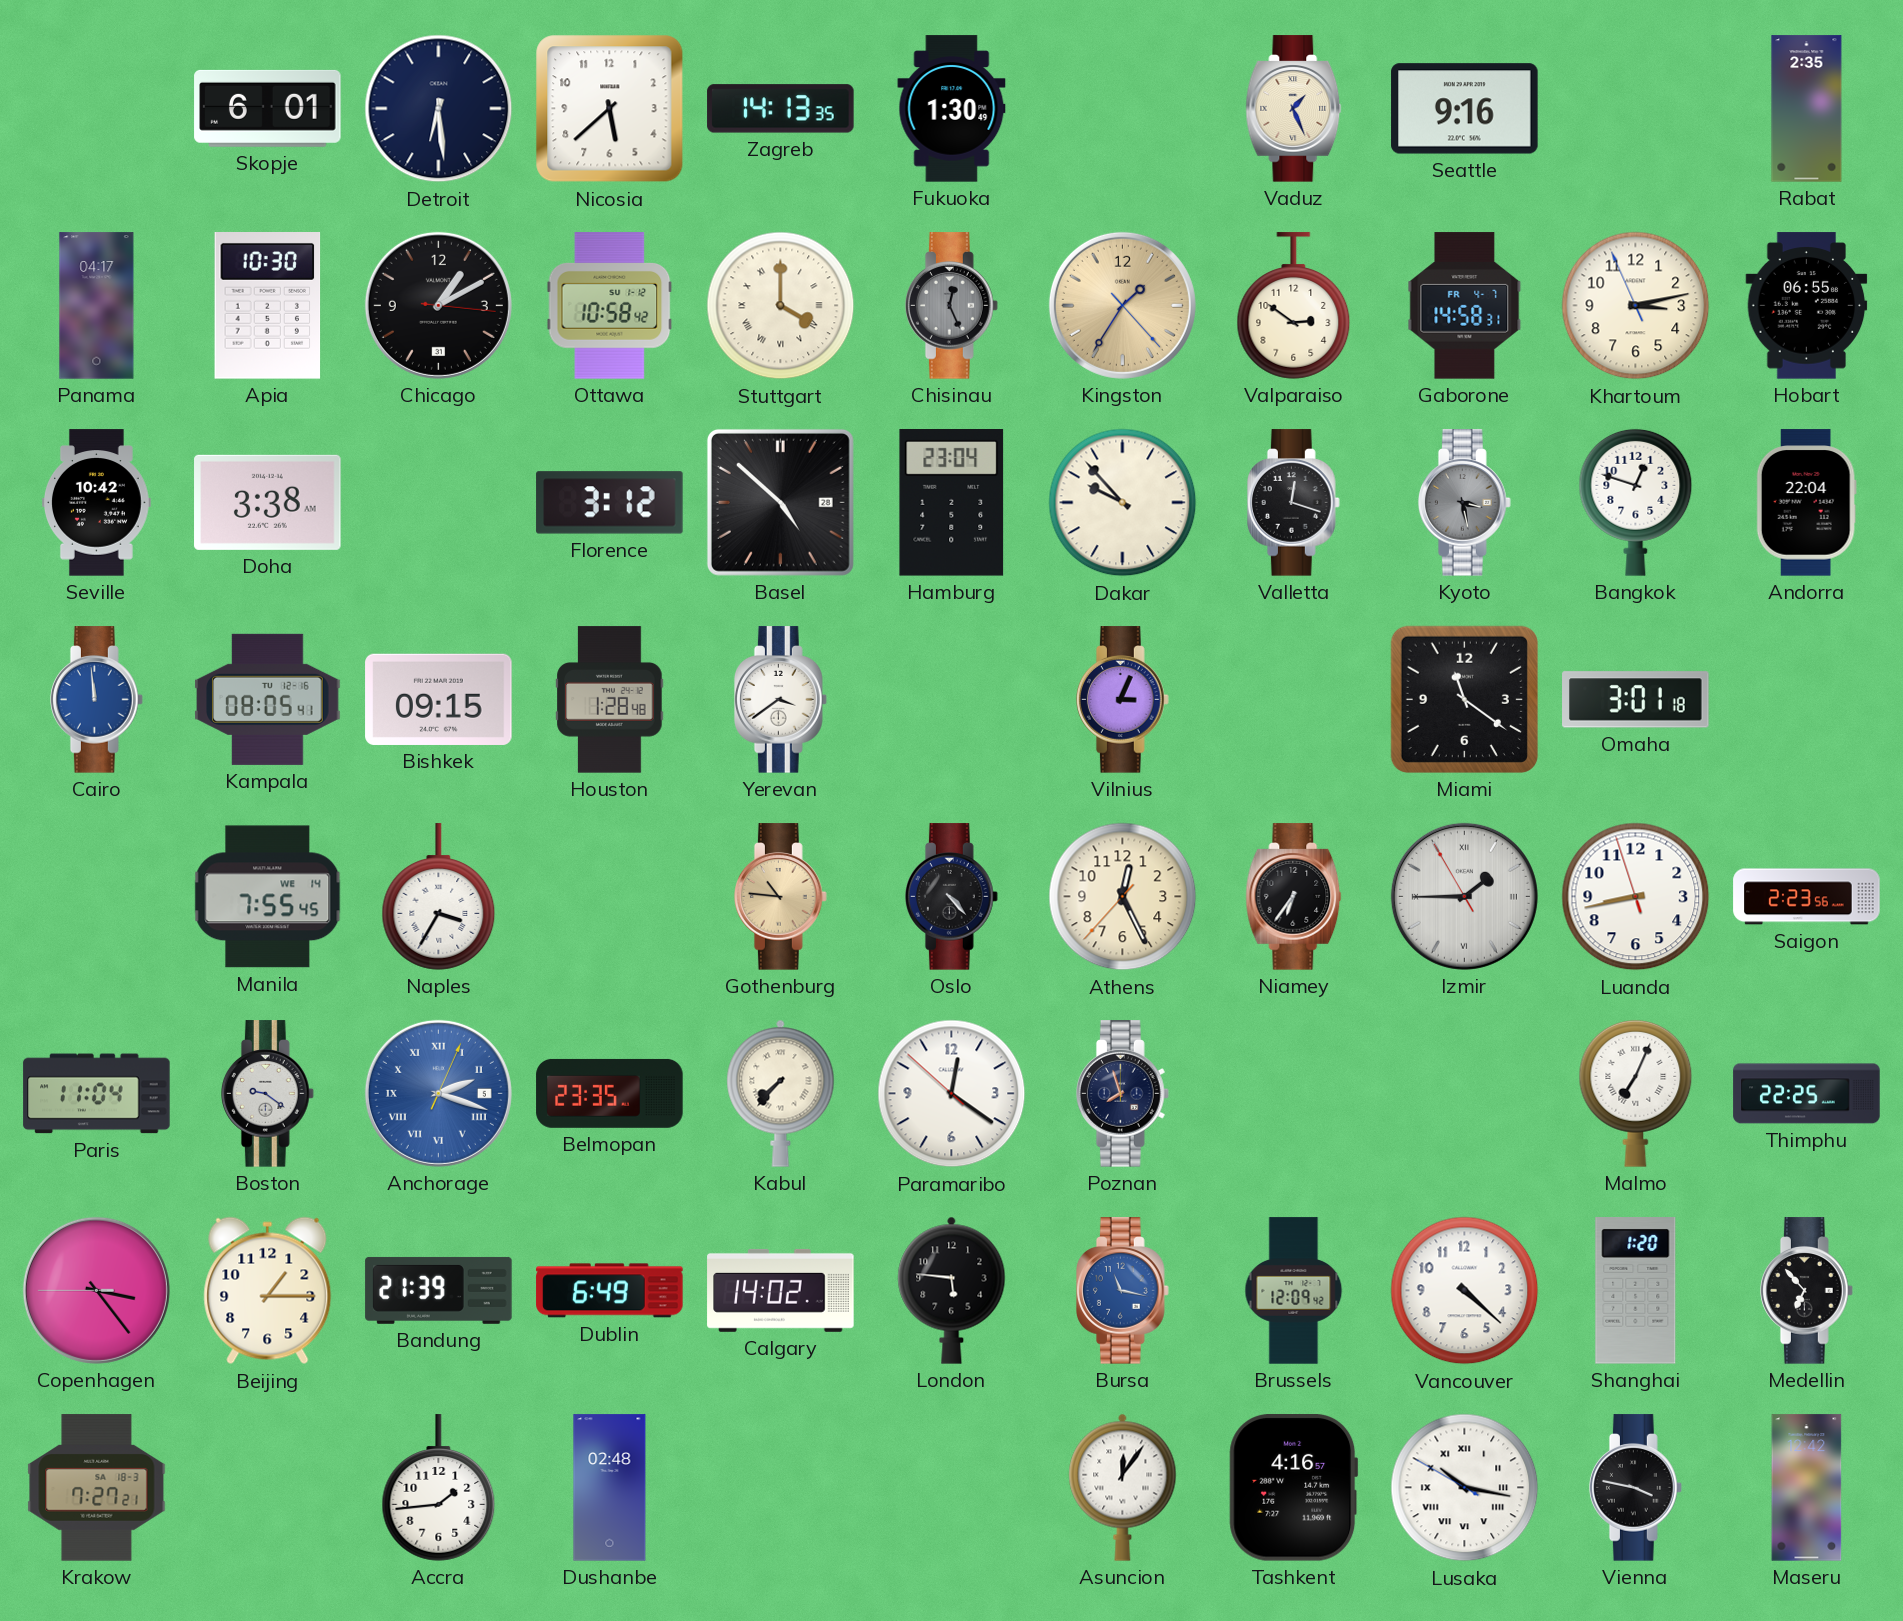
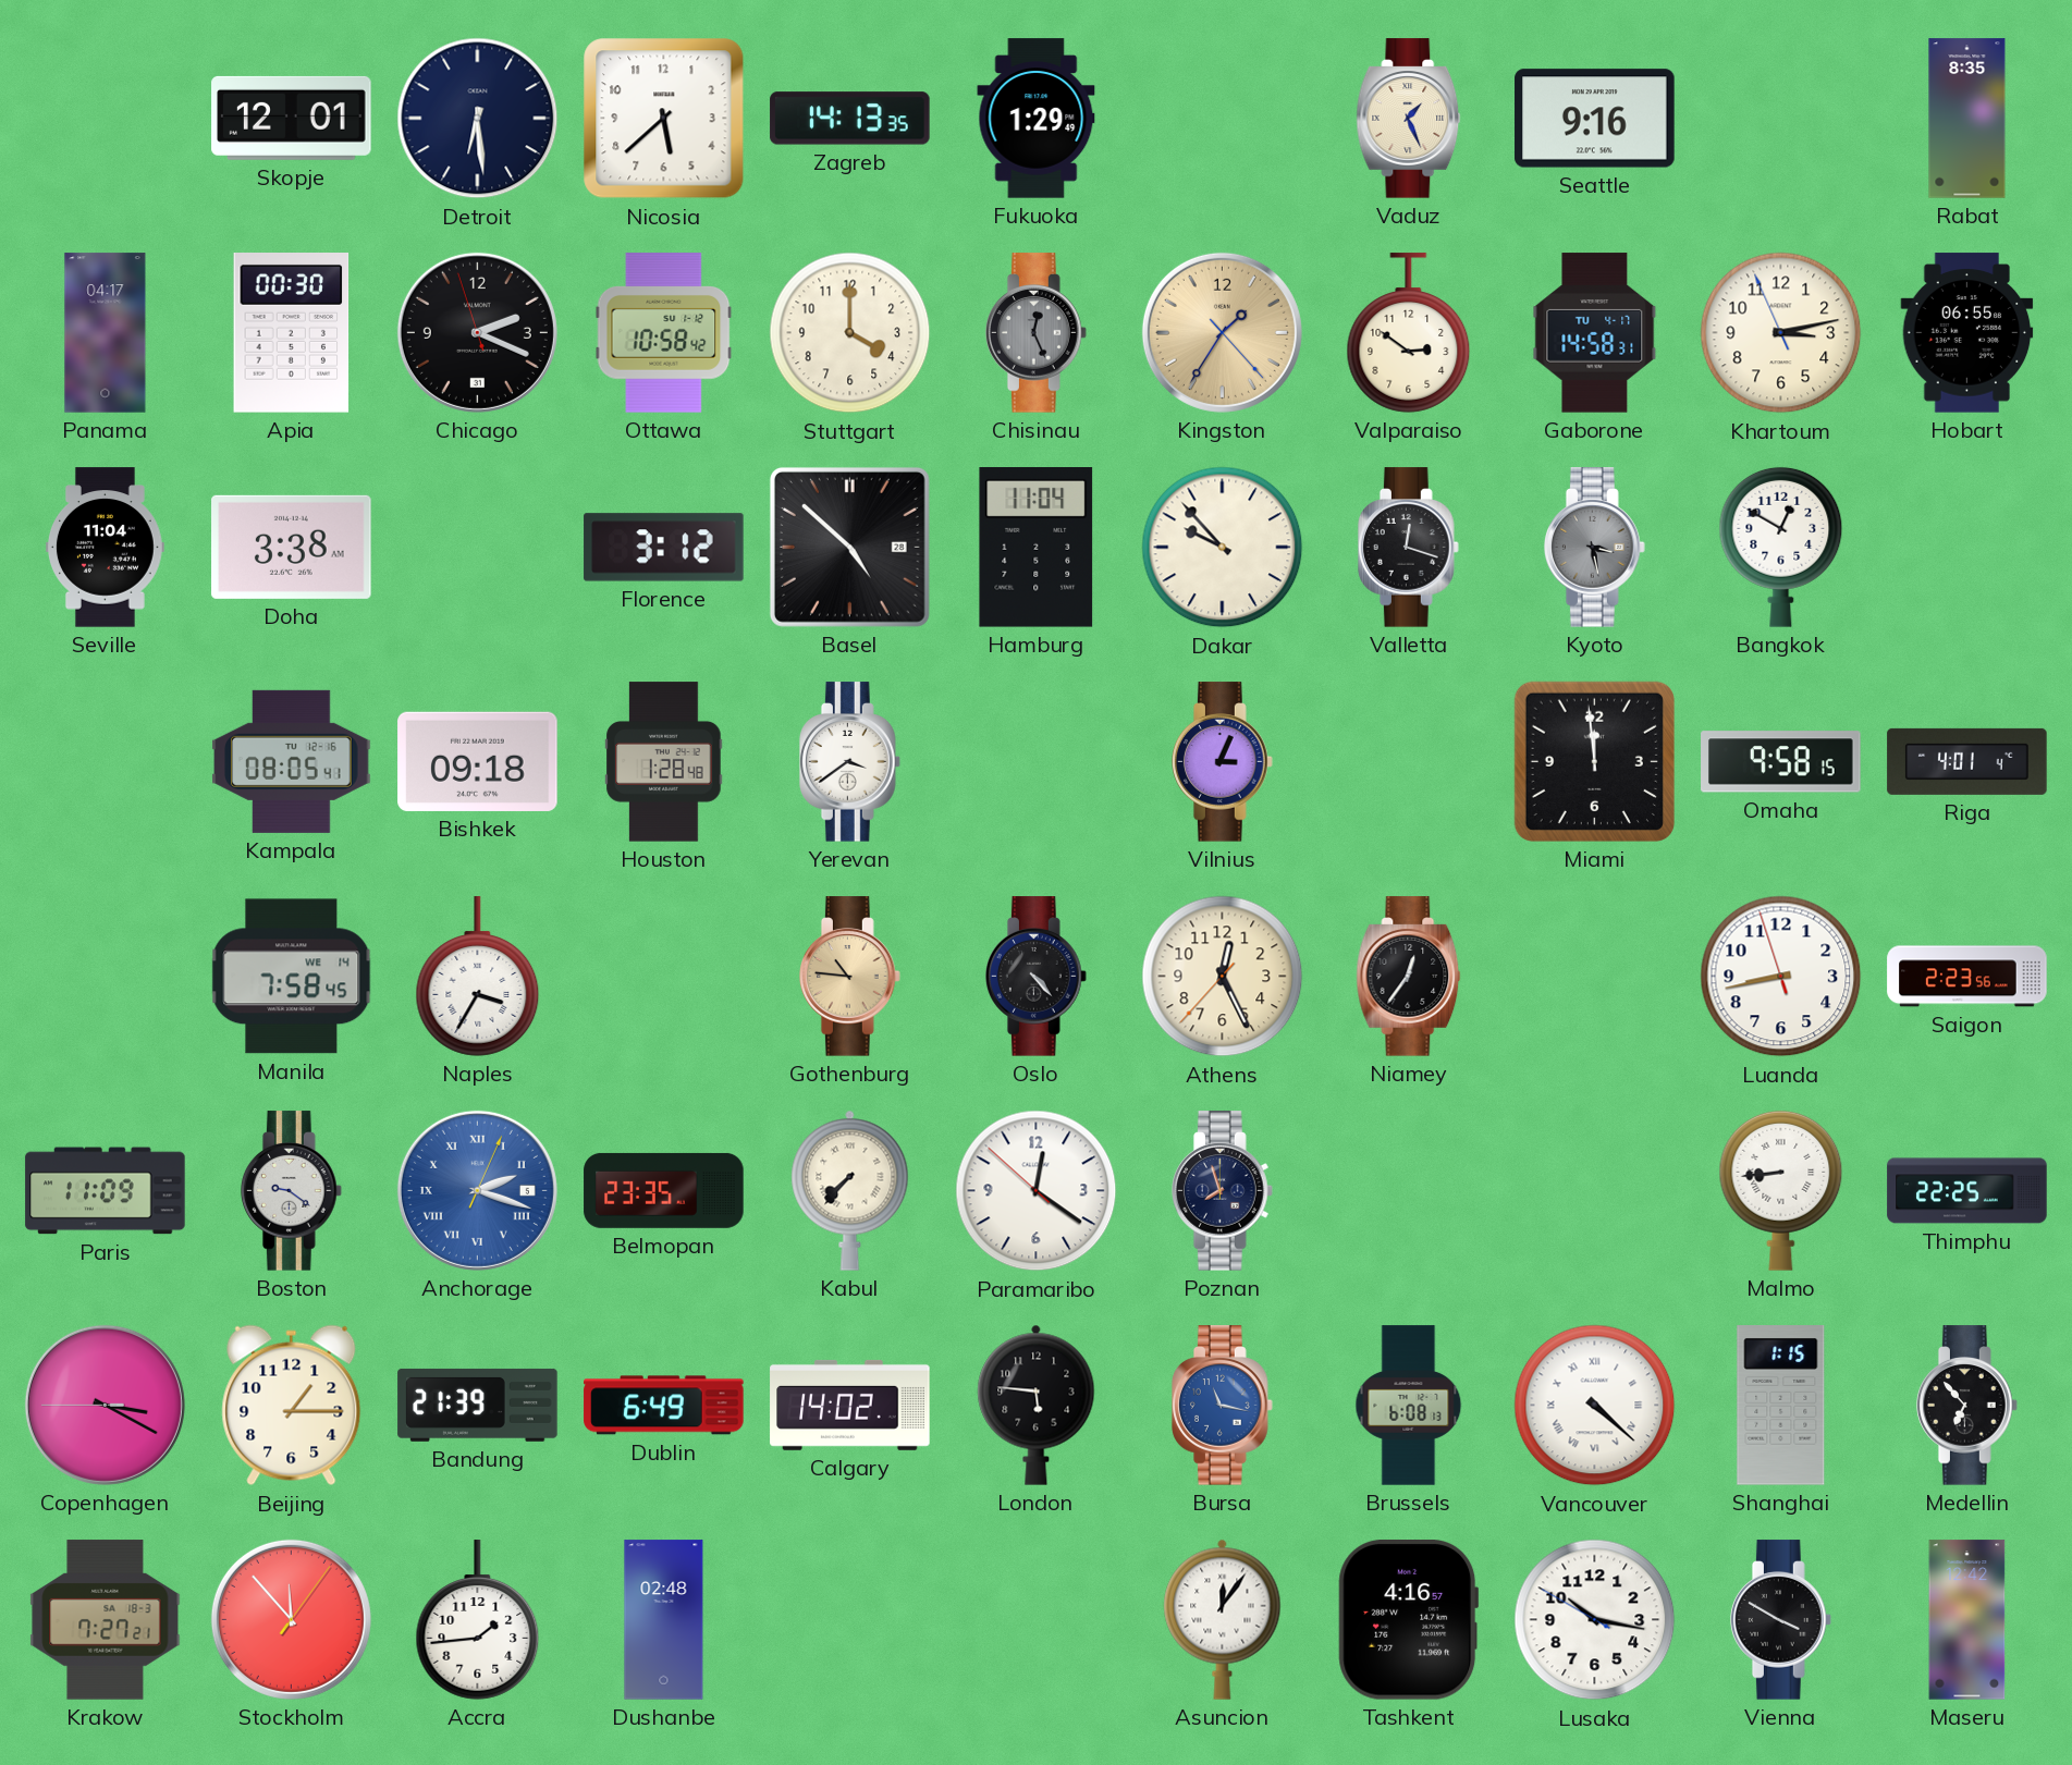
Skopje: 6:01 -> 12:01 (292, 118)
Fukuoka: 1:30 -> 1:29 (1037, 119)
Rabat: 2:35 -> 8:35 (1967, 119)
Apia: 10:30 -> 00:30 (292, 333)
Chicago: 1:10 -> 2:18 (477, 332)
Stuttgart numerals: Roman -> Arabic (850, 333)
Gaborone date: FR 4-7 -> TU 4-17 (1595, 333)
Seville: 10:42 -> 11:04 (105, 548)
Hamburg: 23:04 -> 11:04 (1037, 548)
Bangkok: 12:48 -> 12:50 (1781, 547)
Andorra: 22:04 -> none (1806, 503)
Cairo: 11:59 -> none (97, 700)
Bishkek: 09:15 -> 09:18 (478, 761)
Miami: 11:21 -> 11:59 (1594, 761)
Omaha: 3:01 -> 9:58 (1781, 762)
Riga: none -> 4:01 (1967, 761)
Manila: 7:55 -> 7:58 (292, 977)
Niamey: 6:36 -> 12:36 (1409, 977)
Izmir: 1:44 -> none (1464, 896)
Paris: 11:04 -> 11:09 (106, 1191)
Malmo: 7:04 -> 8:44 (1781, 1190)
Copenhagen: 3:23 -> 3:19 (105, 1405)
Brussels: 12:09 -> 6:08 (1409, 1406)
Vancouver numerals: Arabic -> Roman (1595, 1406)
Shanghai: 1:20 -> 1:15 (1781, 1406)
Stockholm: none -> 11:53 (291, 1619)
Lusaka numerals: Roman -> Arabic (1595, 1620)
Vienna: 3:47 -> 3:50 (1781, 1620)
